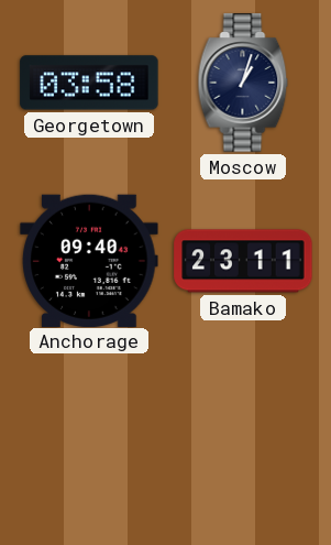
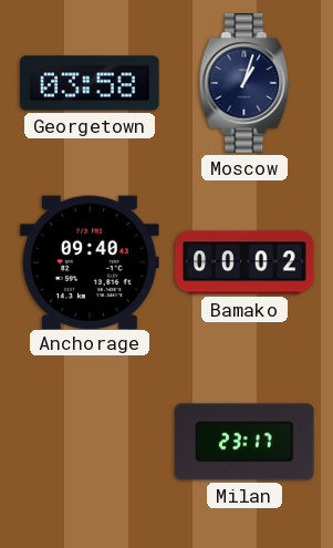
Bamako: 23:11 -> 00:02 (244, 262)
Milan: none -> 23:17 (244, 442)
